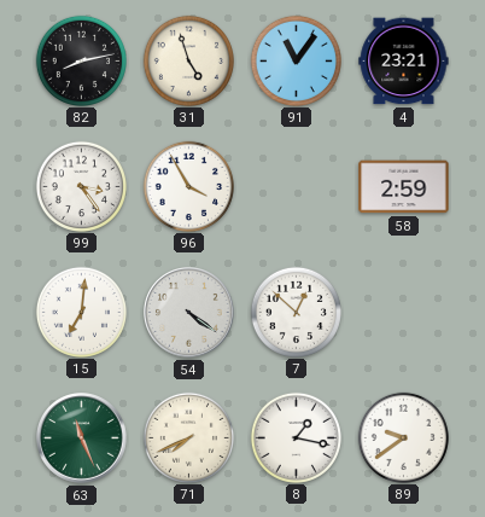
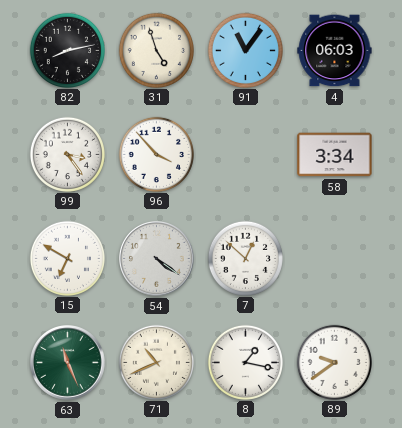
4: 23:21 -> 06:03 (335, 51)
96: 3:55 -> 3:53 (156, 154)
58: 2:59 -> 3:34 (335, 155)
15: 7:01 -> 6:50 (67, 258)
71: 7:41 -> 10:41 (156, 362)
